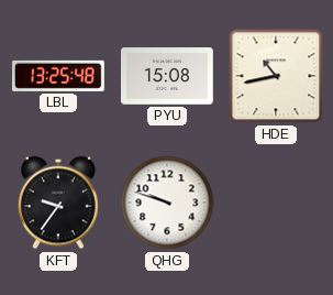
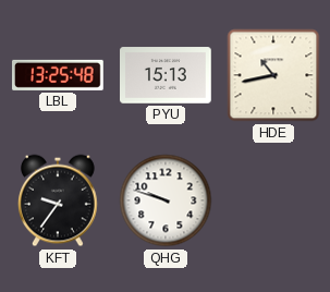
PYU: 15:08 -> 15:13 (167, 75)
